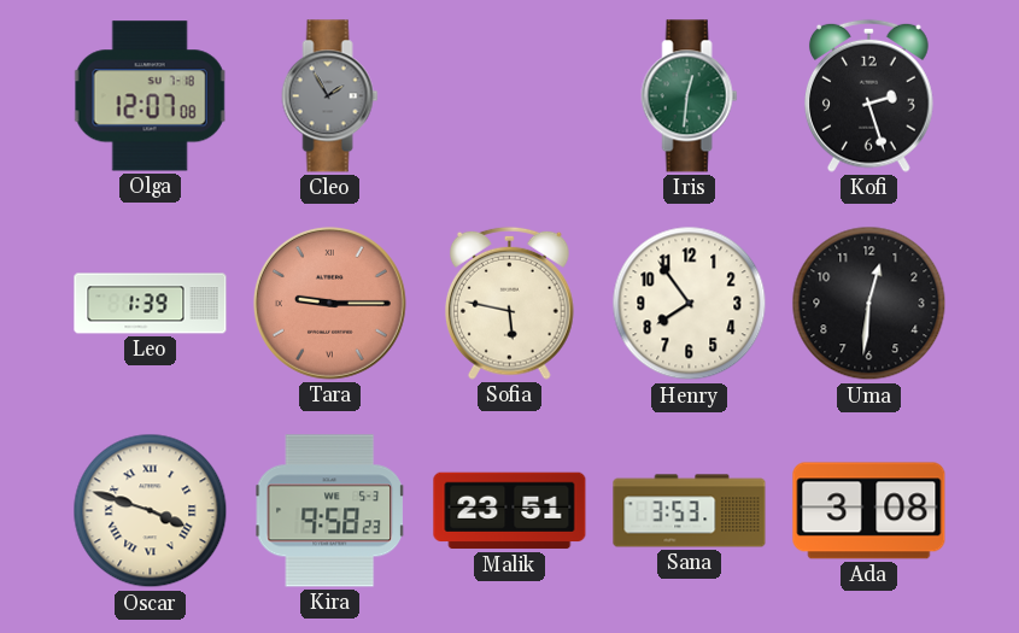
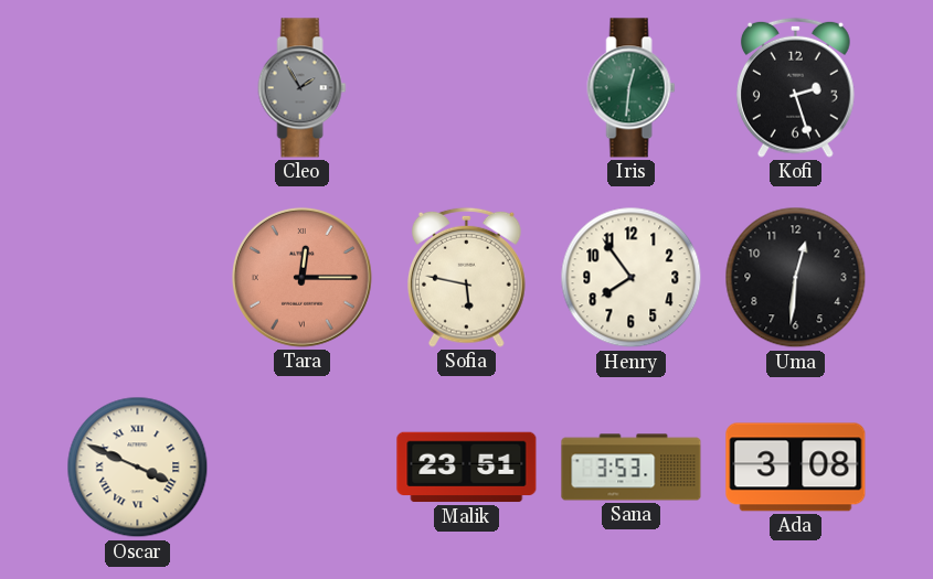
Olga: 12:07 -> none (150, 96)
Leo: 1:39 -> none (151, 304)
Tara: 9:15 -> 12:15 (301, 277)
Oscar: 3:48 -> 3:49 (138, 468)
Kira: 9:58 -> none (330, 511)
